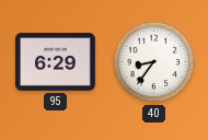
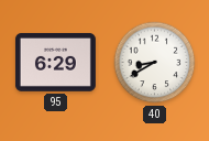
40: 8:36 -> 8:40 (155, 63)
